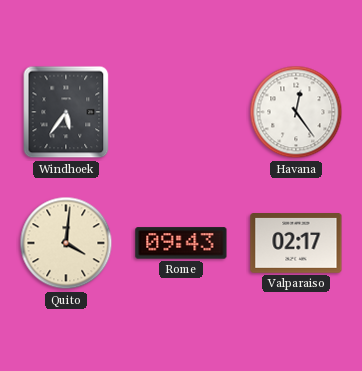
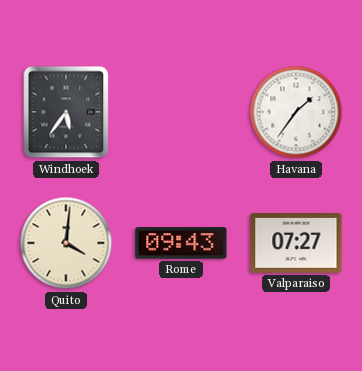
Havana: 12:24 -> 1:36 (296, 112)
Valparaiso: 02:17 -> 07:27 (296, 244)
